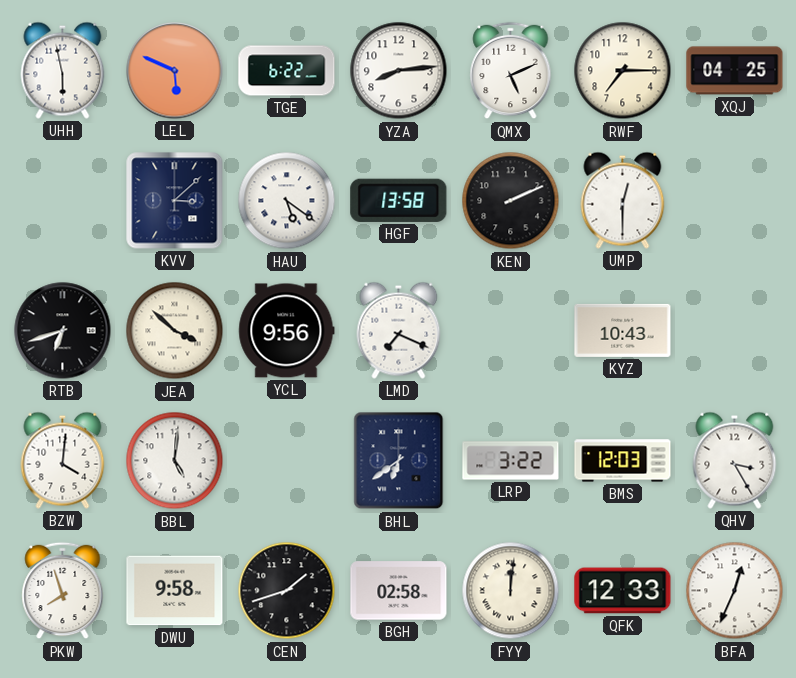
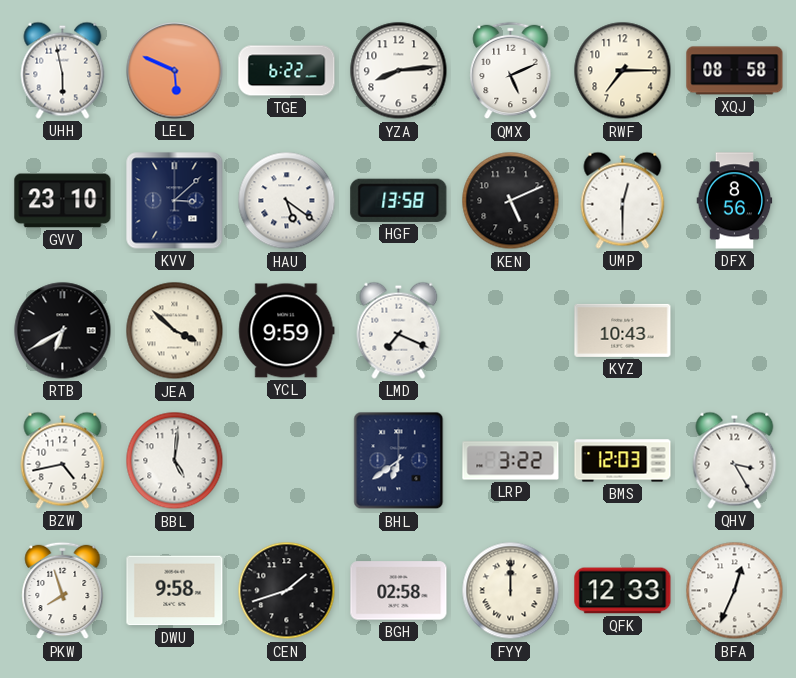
XQJ: 04:25 -> 08:58 (735, 71)
GVV: none -> 23:10 (63, 201)
KEN: 2:11 -> 5:11 (511, 201)
DFX: none -> 8:56 (735, 201)
RTB: 6:42 -> 6:40 (63, 331)
YCL: 9:56 -> 9:59 (287, 331)
BZW: 4:01 -> 4:43 (63, 460)
FYY: 12:01 -> 12:00 (511, 591)
